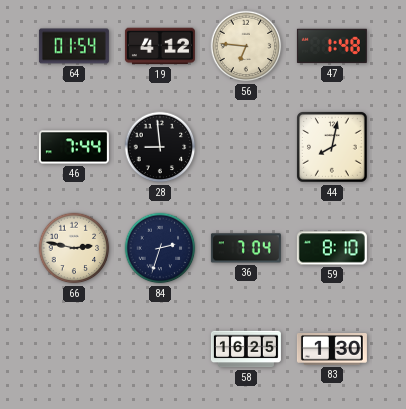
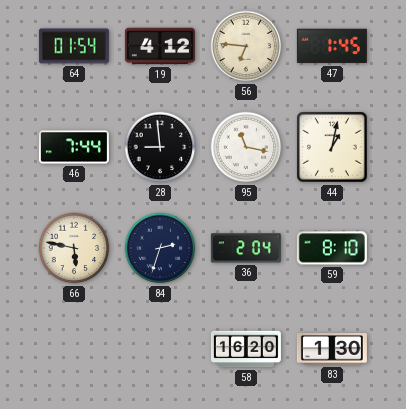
47: 1:48 -> 1:45 (332, 46)
95: none -> 11:17 (246, 147)
44: 8:02 -> 1:02 (333, 148)
66: 2:47 -> 5:47 (74, 248)
36: 7:04 -> 2:04 (246, 248)
58: 16:25 -> 16:20 (246, 349)
